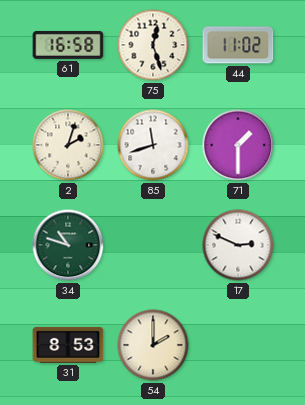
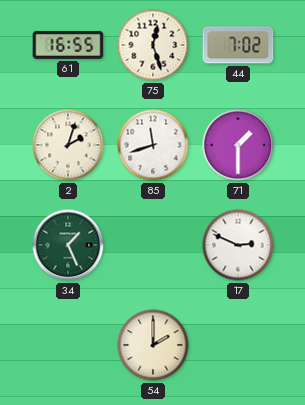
61: 16:58 -> 16:55 (68, 45)
44: 11:02 -> 7:02 (238, 45)
34: 10:48 -> 1:26 (68, 245)
31: 8:53 -> none (68, 345)
